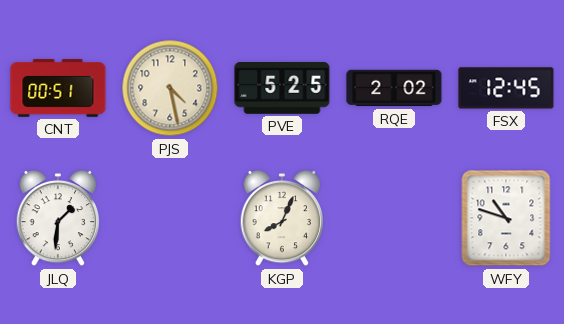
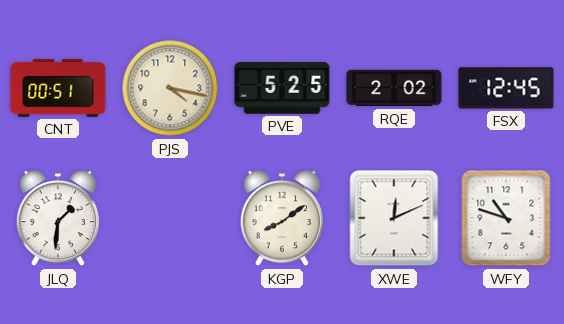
PJS: 4:28 -> 4:17 (170, 88)
KGP: 8:04 -> 8:09 (282, 218)
XWE: none -> 12:11 (394, 218)
